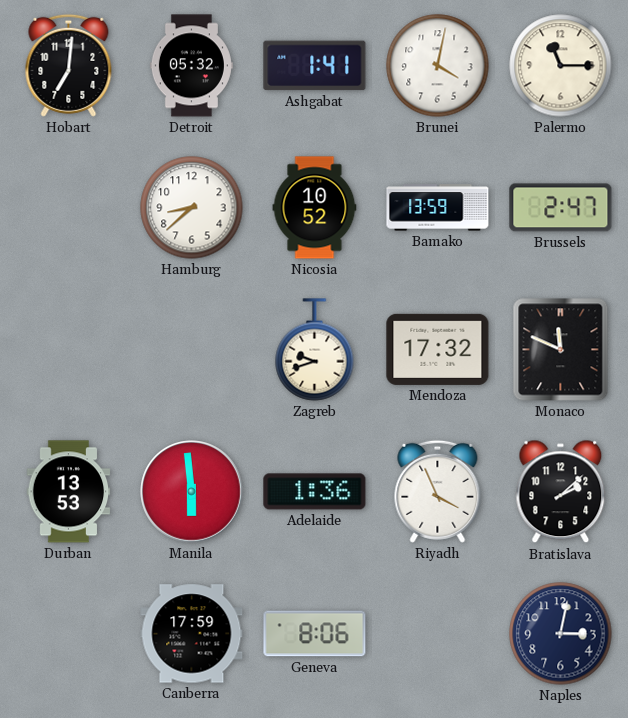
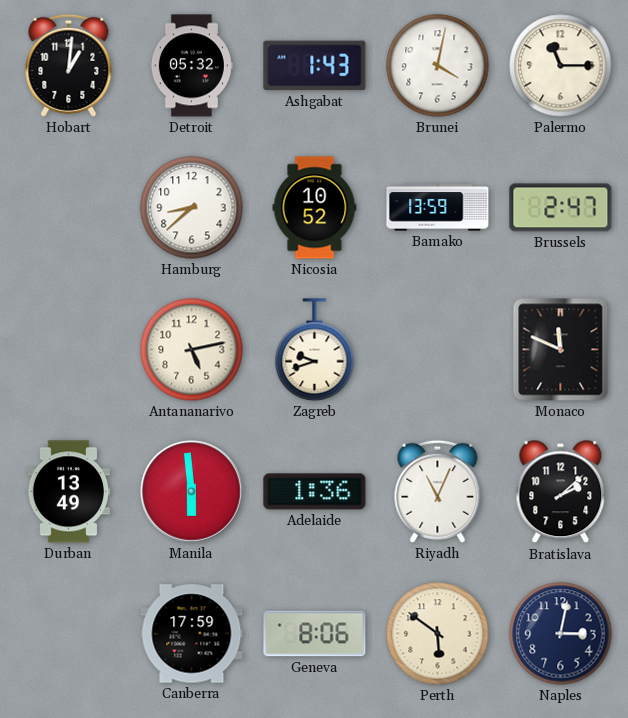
Hobart: 7:01 -> 1:01 (69, 65)
Ashgabat: 1:41 -> 1:43 (315, 66)
Antananarivo: none -> 5:13 (192, 350)
Mendoza: 17:32 -> none (438, 349)
Durban: 13:53 -> 13:49 (69, 492)
Riyadh: 3:56 -> 11:04 (438, 491)
Perth: none -> 5:51 (438, 634)
